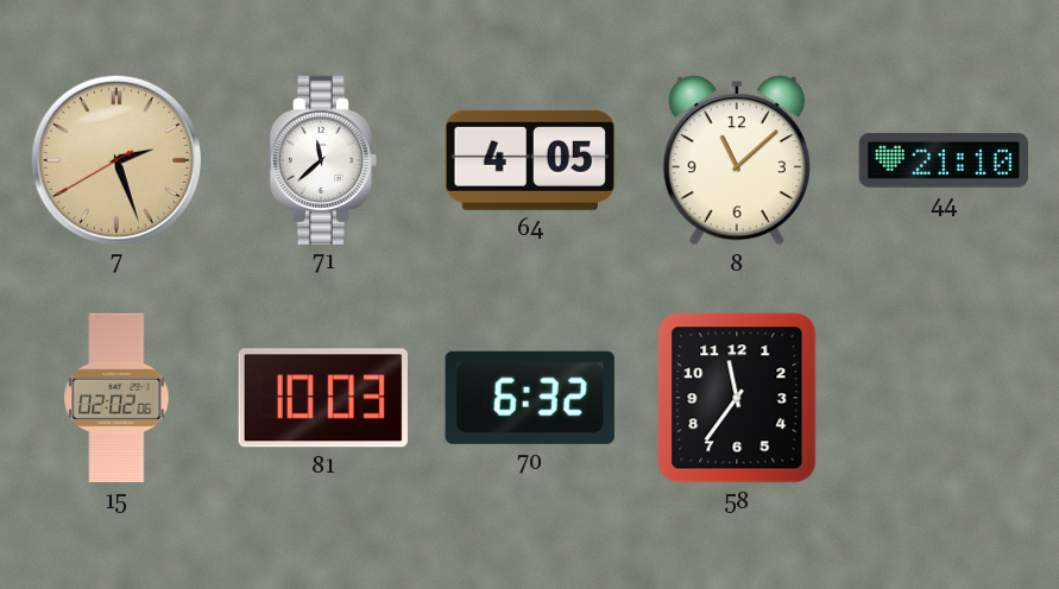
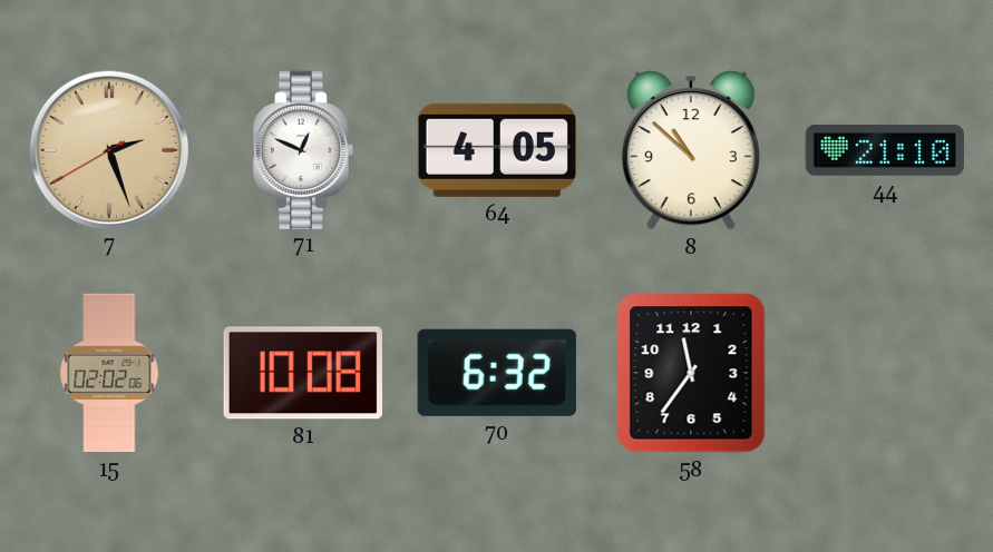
71: 11:38 -> 12:49 (302, 149)
8: 11:08 -> 10:52 (691, 150)
81: 10:03 -> 10:08 (303, 373)
